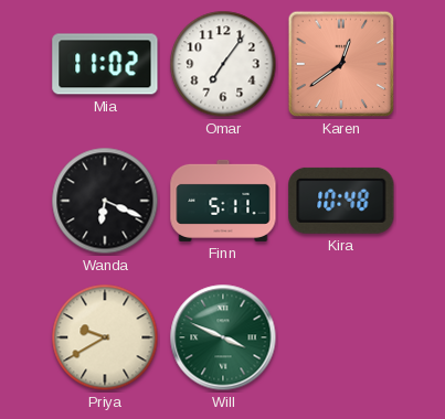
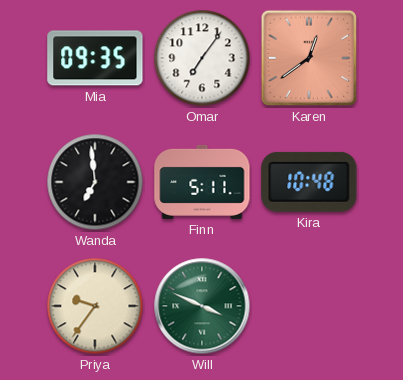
Mia: 11:02 -> 09:35 (95, 58)
Wanda: 6:19 -> 6:59 (95, 182)
Priya: 9:40 -> 9:36 (95, 306)
